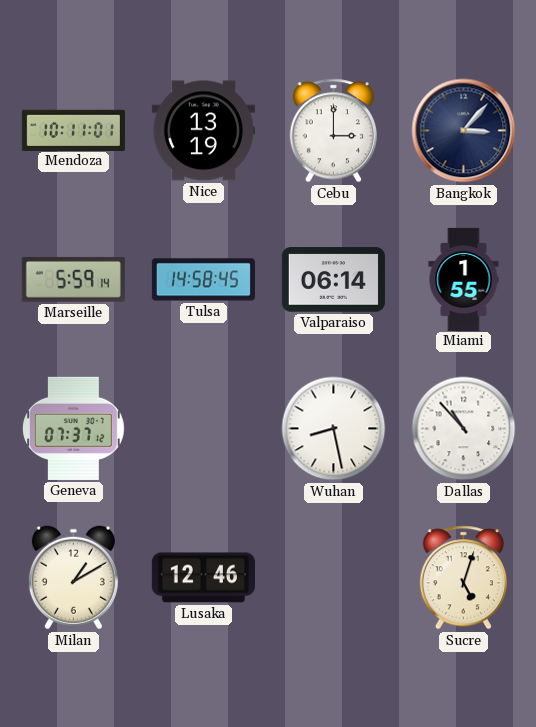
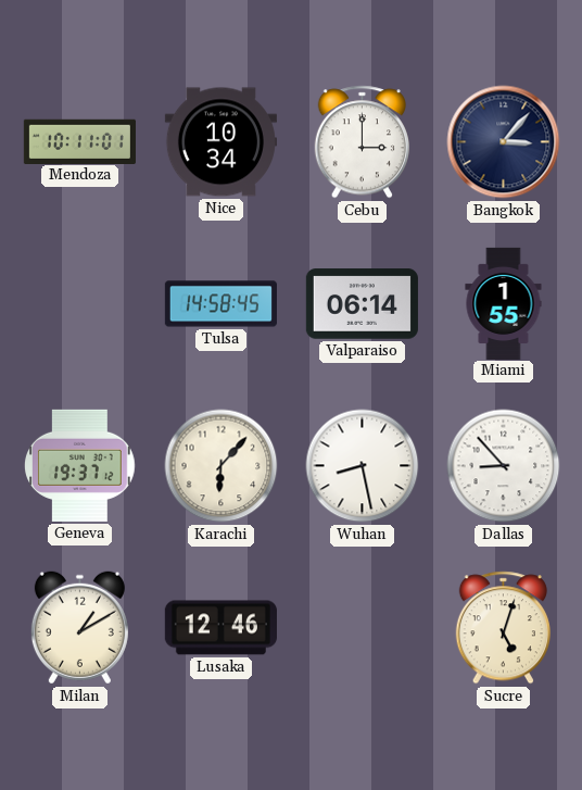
Nice: 13:19 -> 10:34 (220, 142)
Marseille: 5:59 -> none (73, 279)
Geneva: 07:37 -> 19:37 (80, 465)
Karachi: none -> 6:07 (222, 466)
Dallas: 10:53 -> 8:53 (504, 466)
